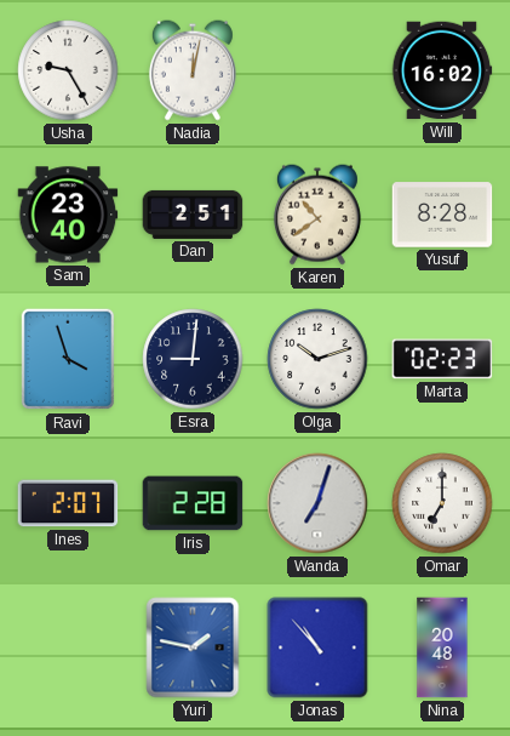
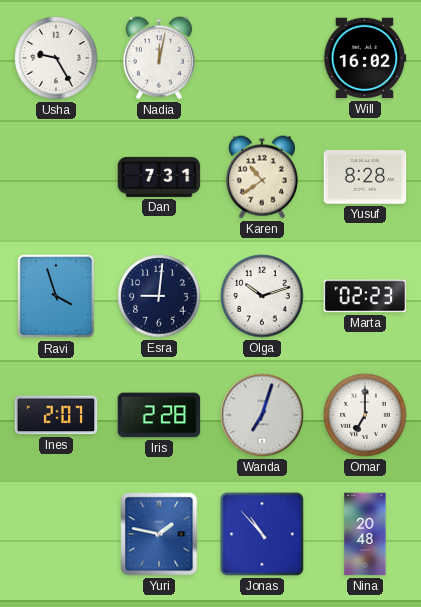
Sam: 23:40 -> none (68, 215)
Dan: 2:51 -> 7:31 (159, 177)
